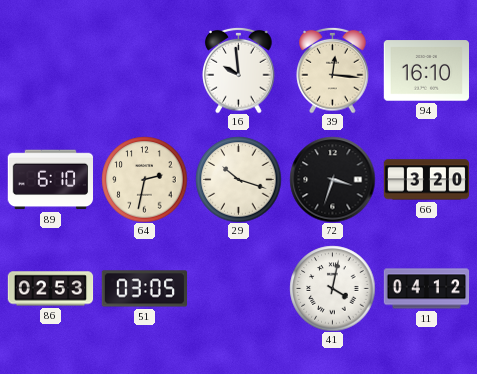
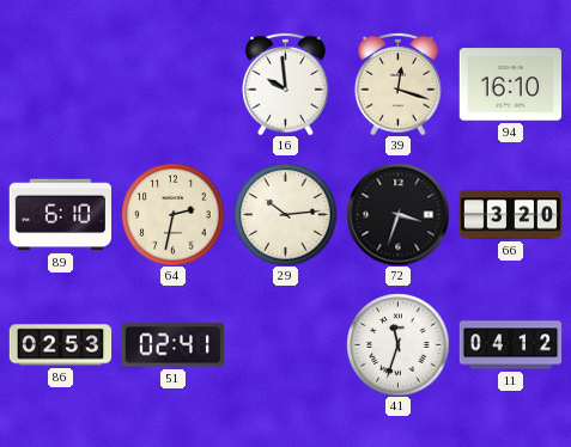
39: 12:16 -> 12:18 (399, 84)
29: 10:18 -> 10:14 (285, 214)
51: 03:05 -> 02:41 (172, 345)
41: 4:02 -> 11:33 (397, 344)
